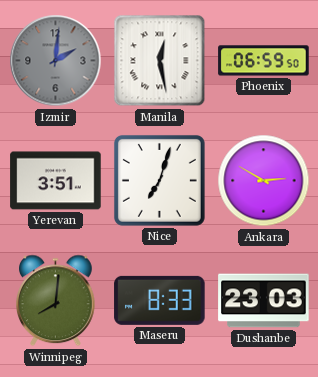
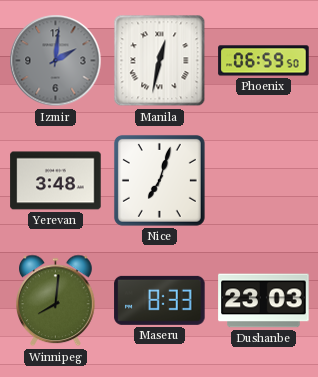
Manila: 12:28 -> 12:32 (160, 61)
Yerevan: 3:51 -> 3:48 (56, 181)
Ankara: 2:50 -> none (264, 181)
